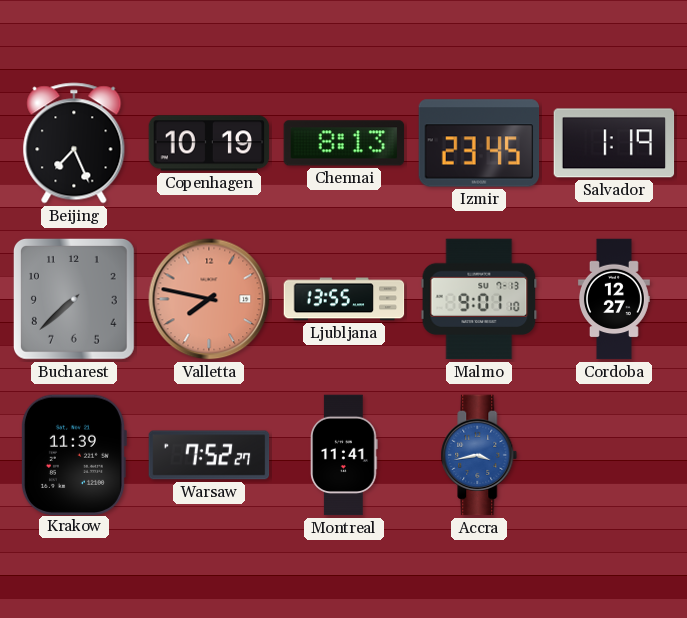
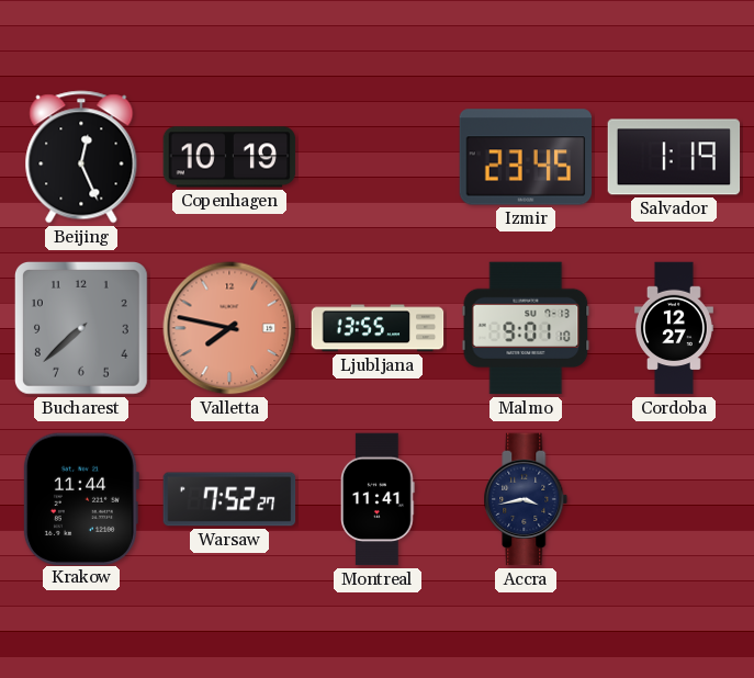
Beijing: 7:26 -> 12:26 (81, 157)
Chennai: 8:13 -> none (344, 143)
Krakow: 11:39 -> 11:44 (80, 498)
Accra dial: blue -> navy (526, 499)
